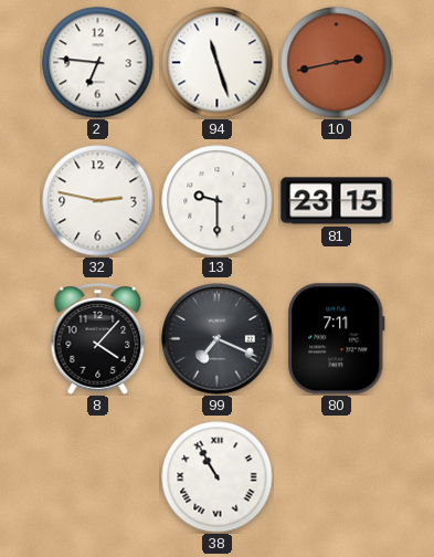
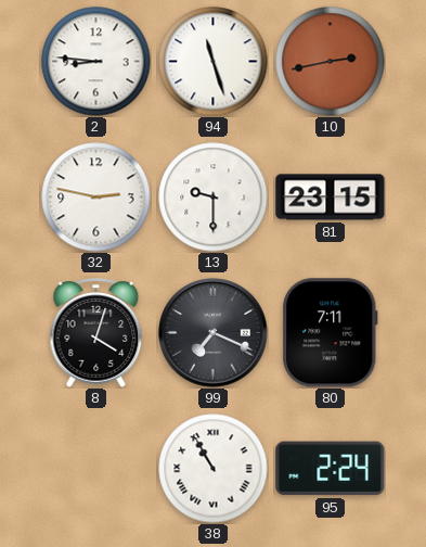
2: 6:46 -> 8:46 (96, 62)
8: 4:07 -> 4:03 (96, 333)
95: none -> 2:24 (331, 469)
